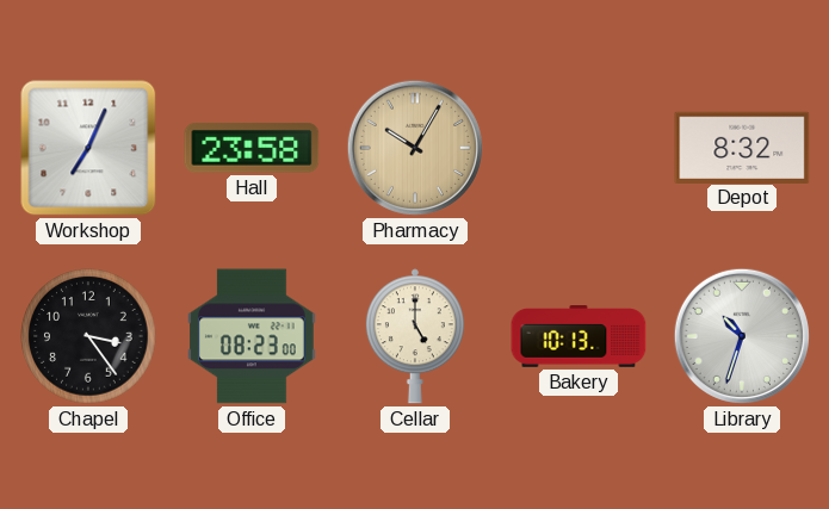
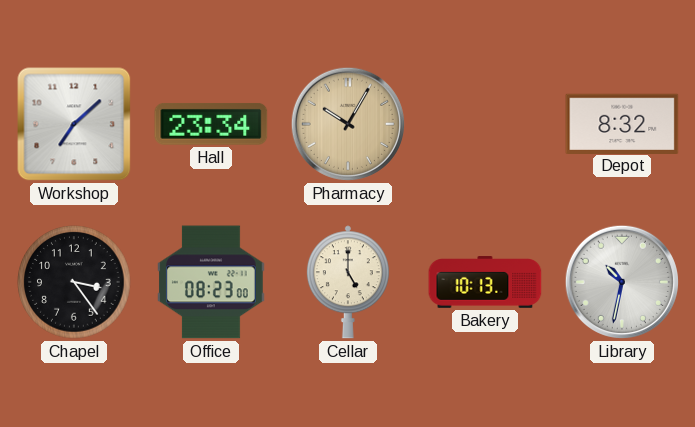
Workshop: 7:04 -> 7:08 (74, 124)
Hall: 23:58 -> 23:34 (211, 124)
Library: 10:33 -> 10:32 (622, 282)
